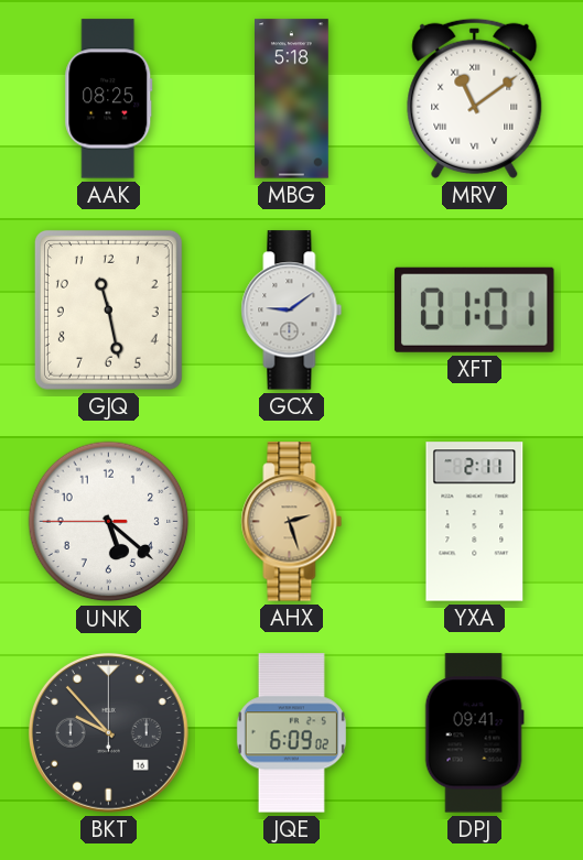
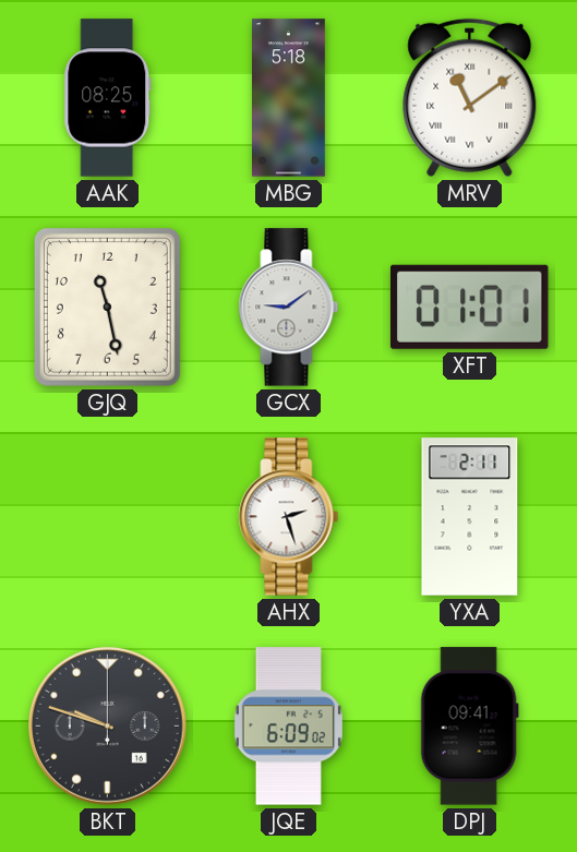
UNK: 5:21 -> none (109, 522)
AHX dial: champagne -> white (289, 517)
BKT: 9:53 -> 9:48 (107, 725)
